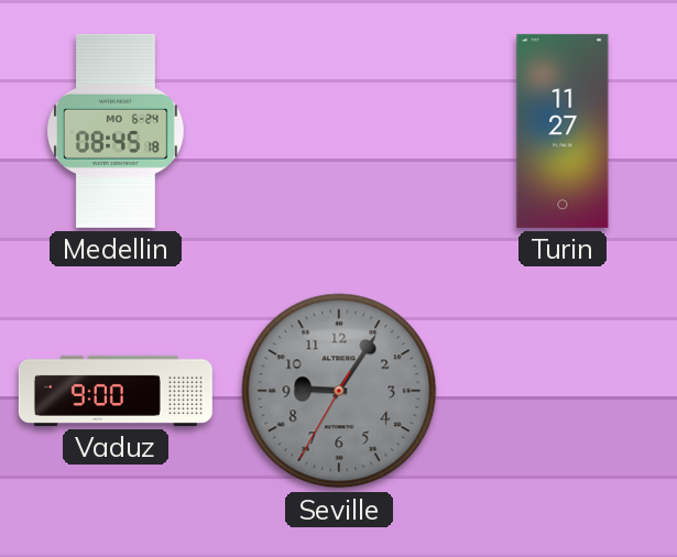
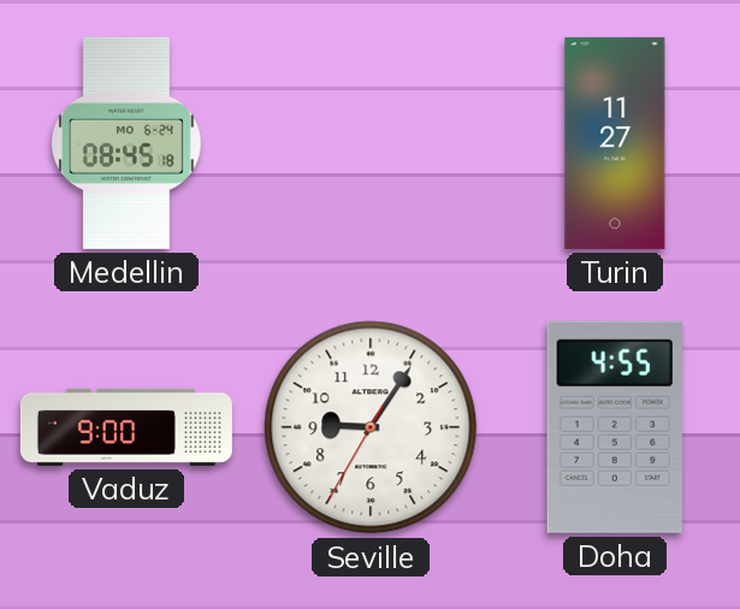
Seville dial: grey -> white (371, 427)
Doha: none -> 4:55 (615, 427)
